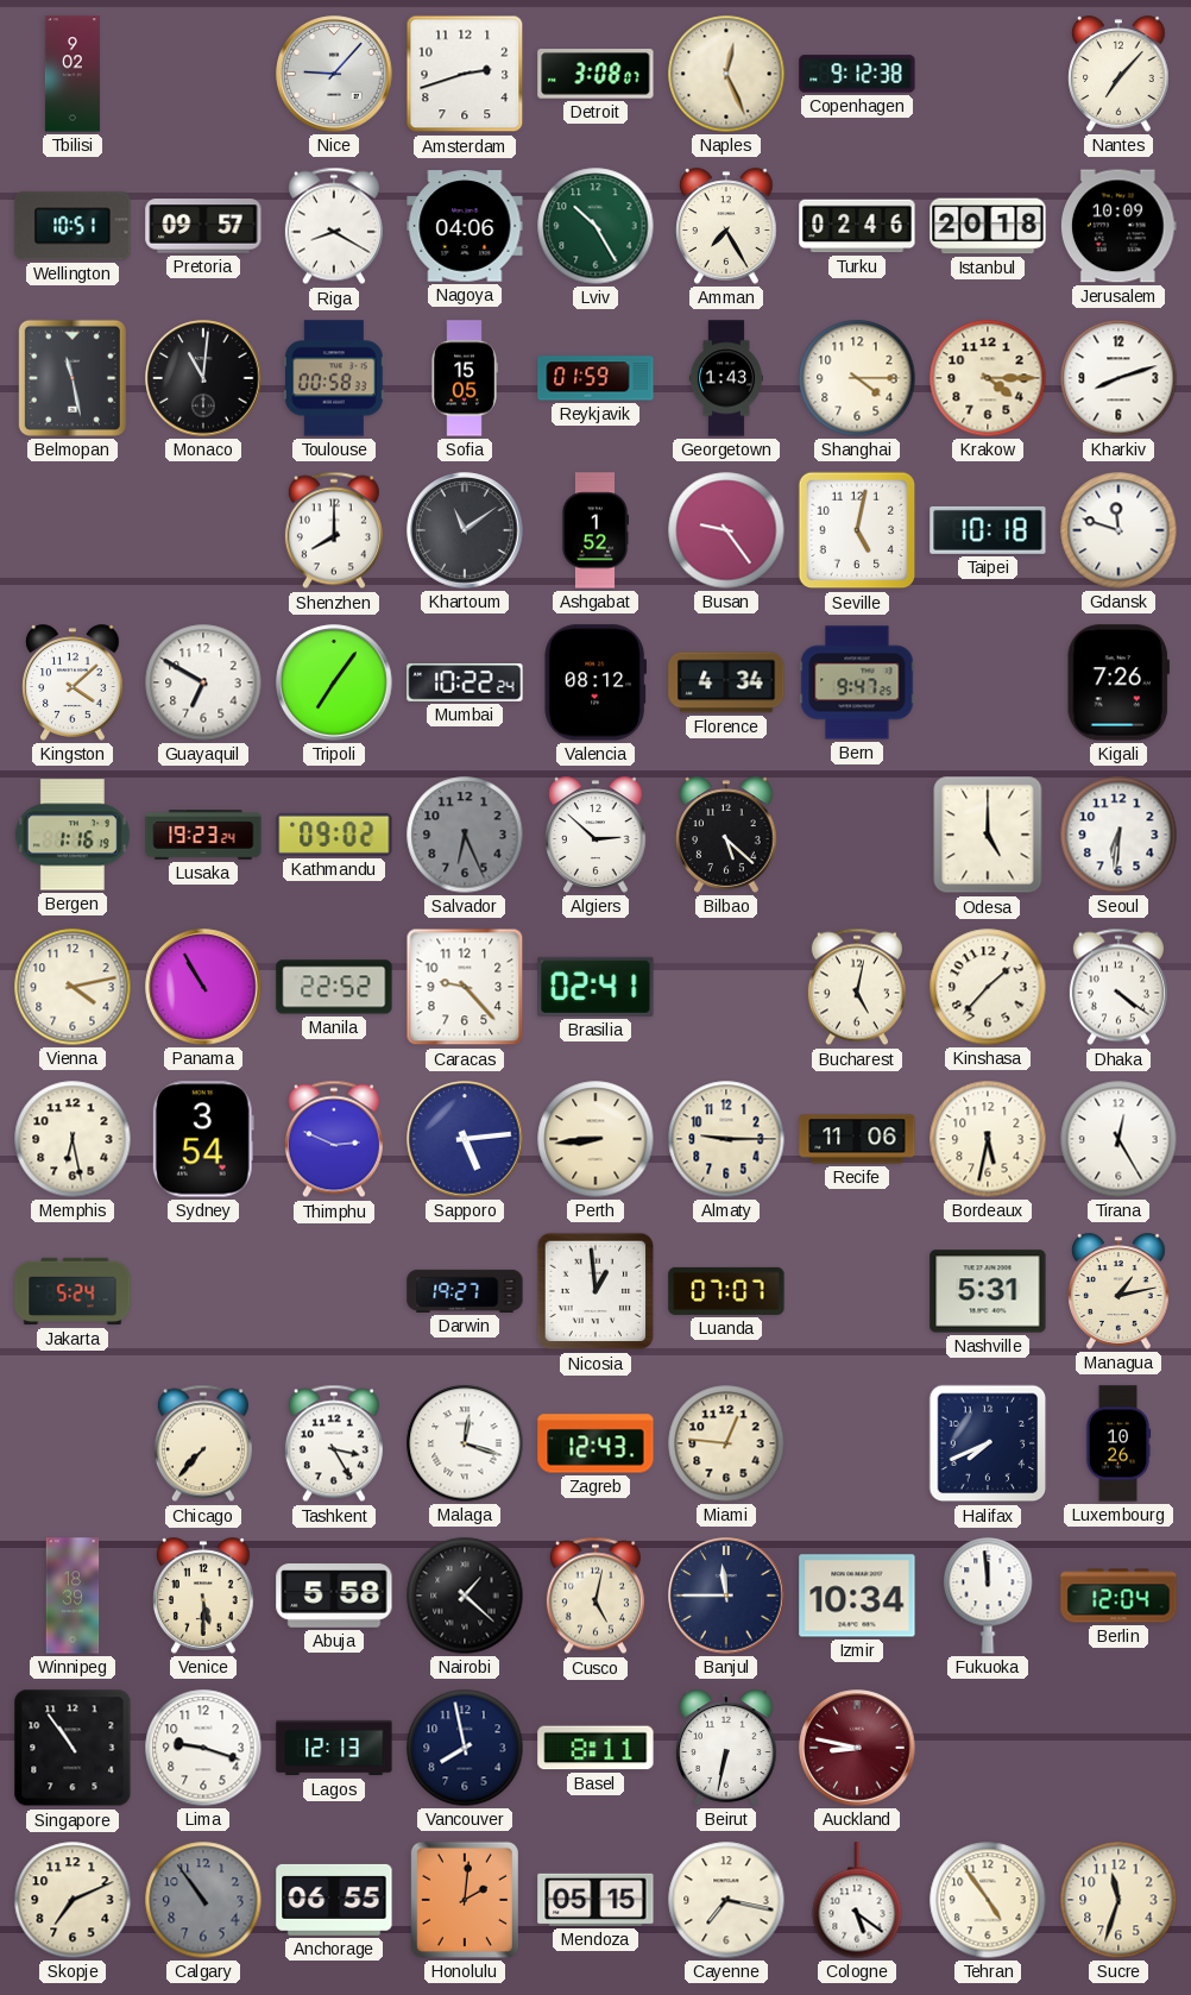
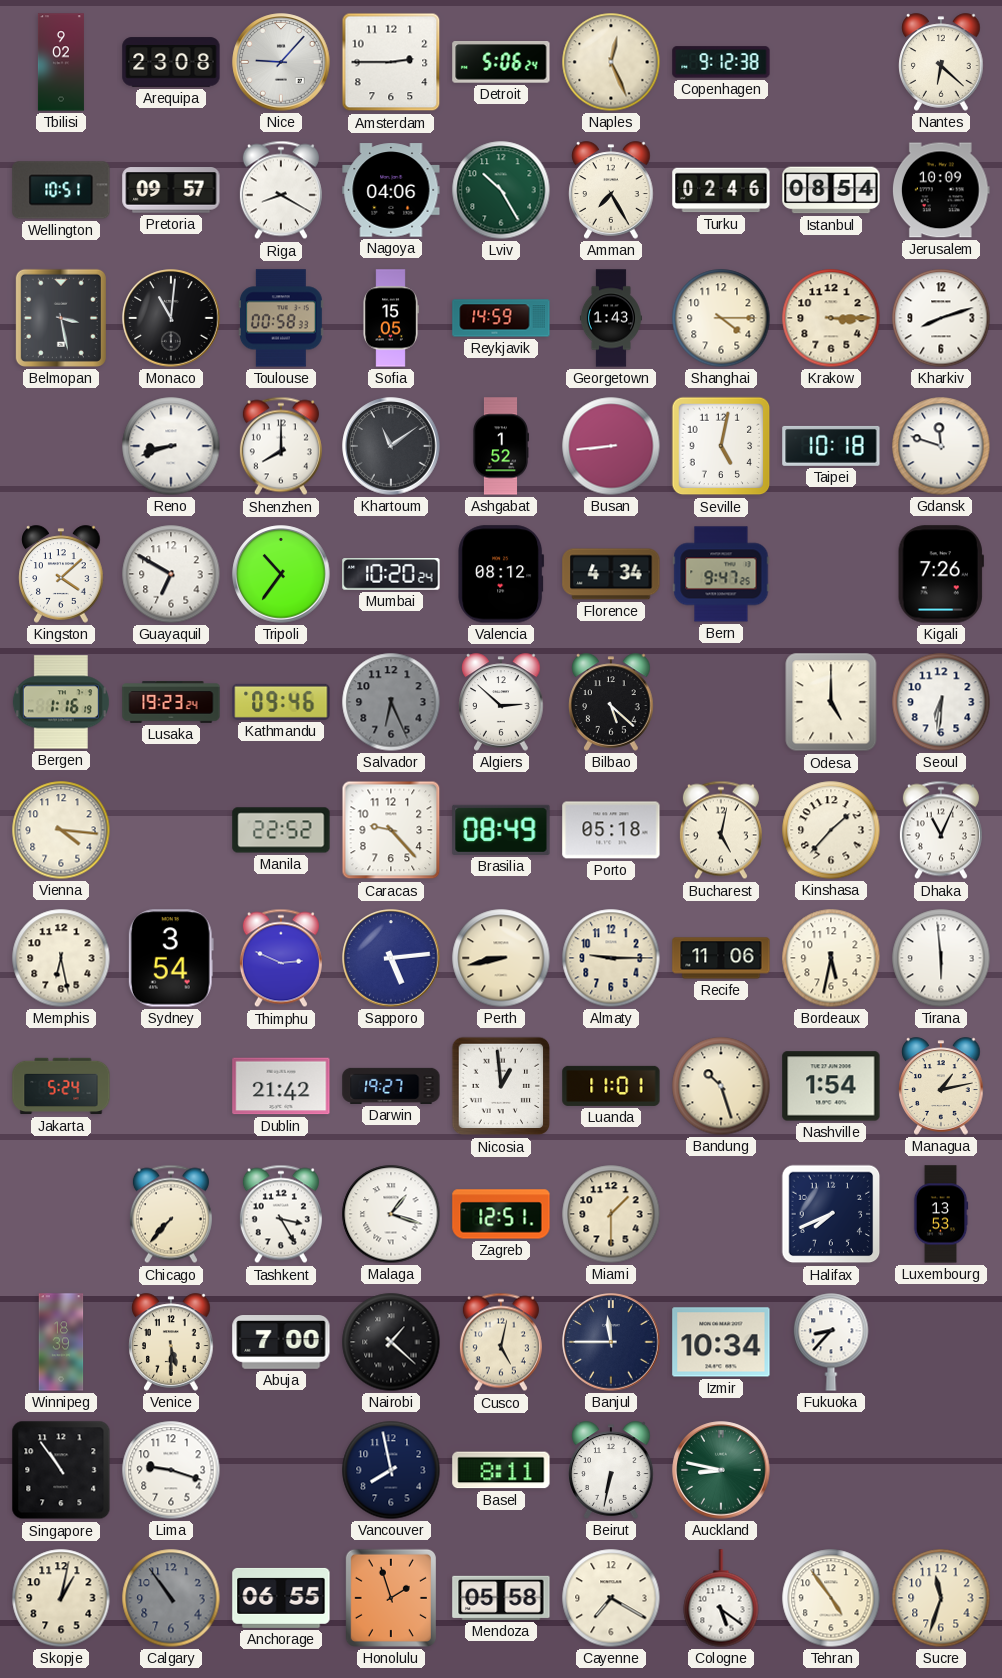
Arequipa: none -> 23:08 (171, 62)
Amsterdam: 2:42 -> 2:45 (391, 62)
Detroit: 3:08 -> 5:06 (501, 62)
Nantes: 7:07 -> 6:22 (941, 62)
Istanbul: 20:18 -> 08:54 (831, 190)
Belmopan: 11:28 -> 3:28 (61, 318)
Reykjavik: 01:59 -> 14:59 (501, 318)
Krakow: 4:15 -> 3:15 (831, 318)
Reno: none -> 8:42 (171, 446)
Busan: 9:24 -> 8:44 (611, 446)
Tripoli: 7:06 -> 10:36 (281, 574)
Mumbai: 10:22 -> 10:20 (391, 575)
Kathmandu: 09:02 -> 09:46 (281, 702)
Vienna: 4:13 -> 4:16 (61, 830)
Panama: 10:55 -> none (203, 987)
Brasilia: 02:41 -> 08:49 (501, 830)
Porto: none -> 05:18 (611, 830)
Dhaka: 4:21 -> 11:04 (941, 830)
Perth: 8:44 -> 8:43 (501, 958)
Tirana: 12:25 -> 5:59 (941, 958)
Dublin: none -> 21:42 (281, 1086)
Luanda: 07:07 -> 11:01 (611, 1086)
Bandung: none -> 10:27 (721, 1086)
Nashville: 5:31 -> 1:54 (831, 1086)
Malaga: 12:18 -> 1:18 (391, 1214)
Zagreb: 12:43 -> 12:51 (501, 1214)
Miami: 12:46 -> 1:30 (611, 1214)
Luxembourg: 10:26 -> 13:53 (941, 1214)
Abuja: 5:58 -> 7:00 (281, 1343)
Fukuoka: 11:59 -> 8:37 (831, 1342)
Berlin: 12:04 -> none (1118, 1596)
Lagos: 12:13 -> none (334, 1748)
Auckland dial: burgundy -> green (721, 1470)
Skopje: 7:11 -> 1:02 (61, 1598)
Honolulu: 2:01 -> 1:57 (391, 1598)
Mendoza: 05:15 -> 05:58 (501, 1598)
Cayenne: 7:17 -> 7:20 (611, 1598)
